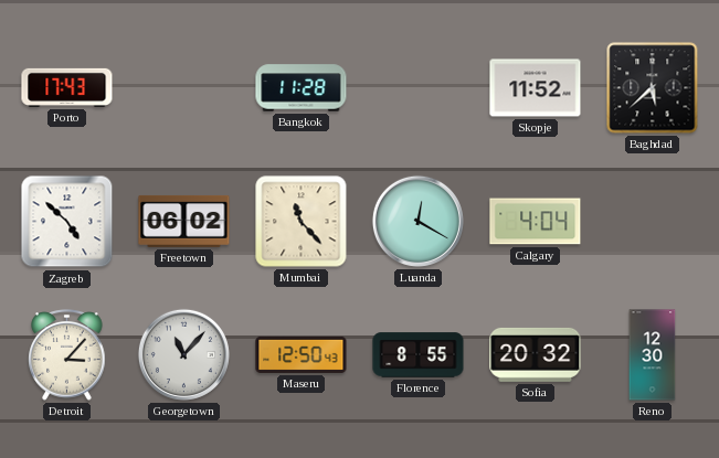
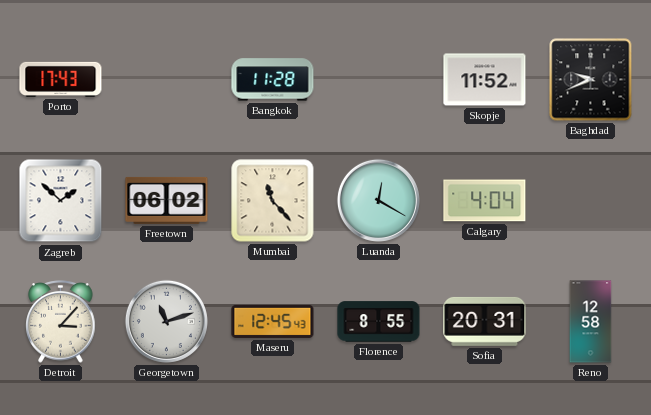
Baghdad: 5:38 -> 9:41 (591, 80)
Zagreb: 4:52 -> 1:52 (61, 201)
Georgetown: 11:07 -> 11:12 (166, 321)
Maseru: 12:50 -> 12:45 (273, 321)
Sofia: 20:32 -> 20:31 (485, 321)
Reno: 12:30 -> 12:58 (591, 322)
